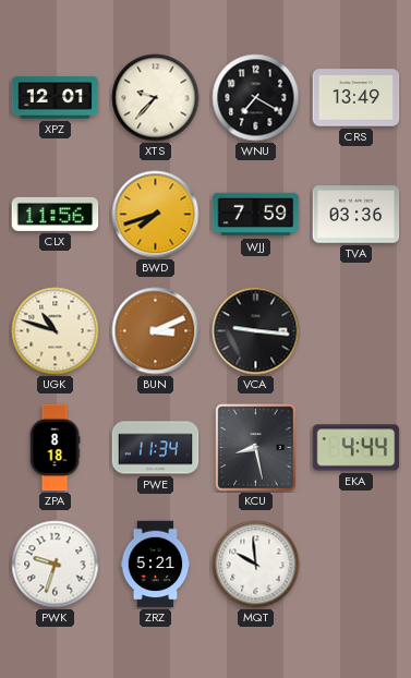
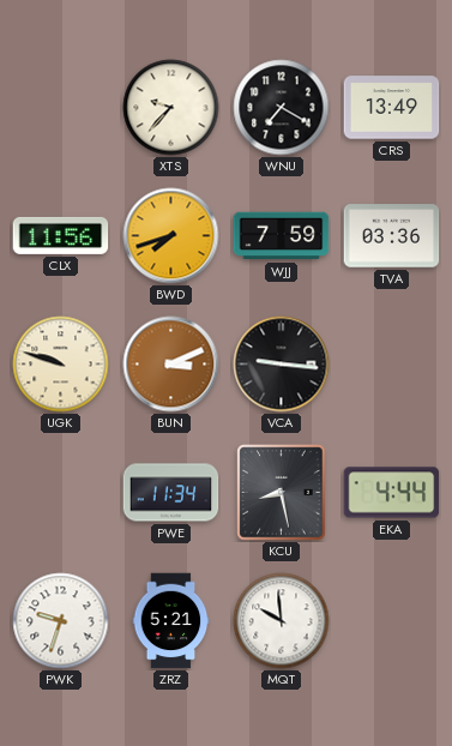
XPZ: 12:01 -> none (56, 98)
UGK: 10:48 -> 9:48 (61, 365)
ZPA: 8:18 -> none (55, 448)
